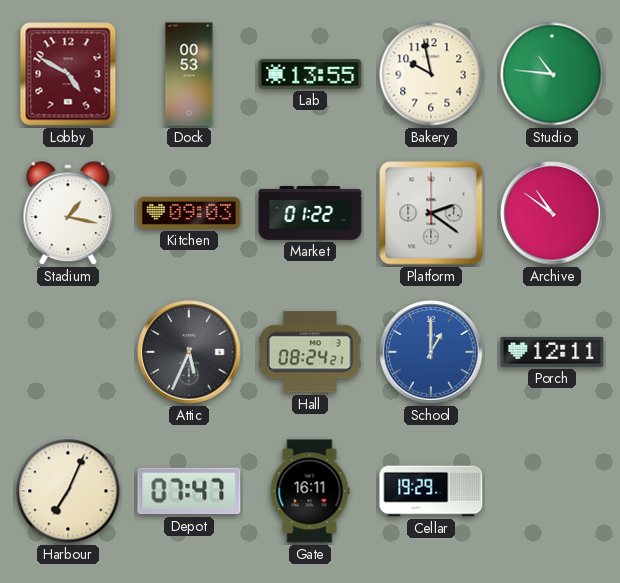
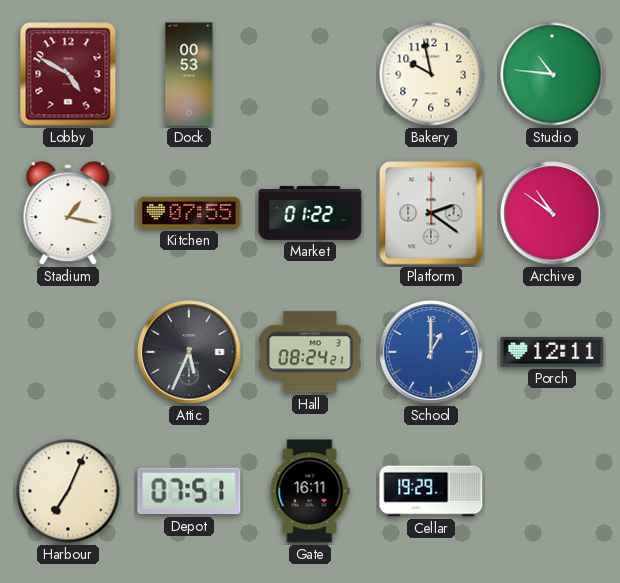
Lab: 13:55 -> none (310, 74)
Kitchen: 09:03 -> 07:55 (189, 213)
Depot: 07:47 -> 07:51 (189, 491)
